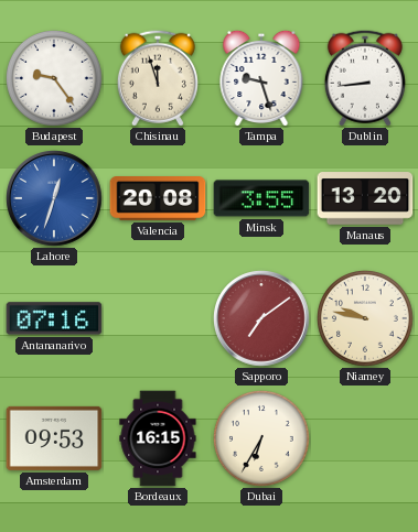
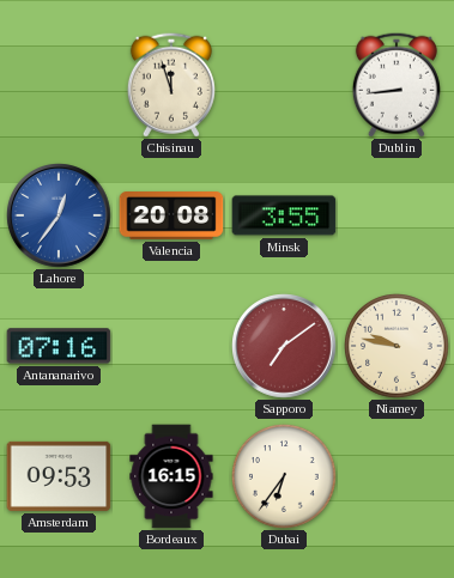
Budapest: 9:24 -> none (55, 79)
Tampa: 9:27 -> none (261, 78)
Lahore: 12:33 -> 12:36 (59, 215)
Manaus: 13:20 -> none (365, 198)
Dubai: 6:35 -> 6:36 (285, 477)
